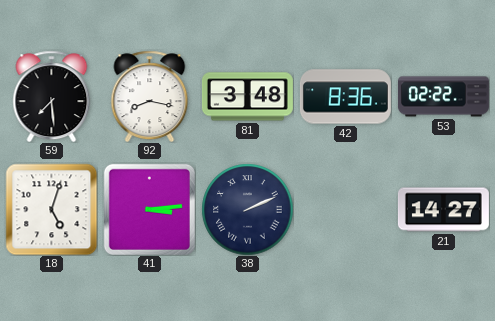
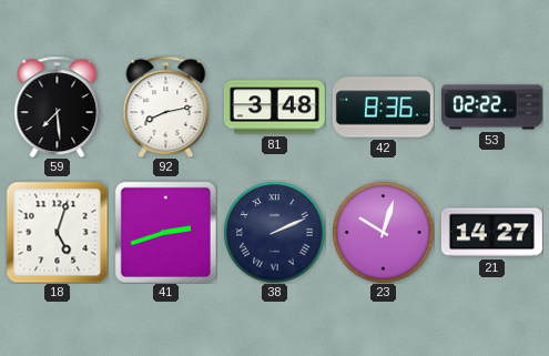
92: 8:17 -> 8:13 (166, 106)
41: 3:14 -> 2:42 (165, 232)
23: none -> 10:03 (383, 232)
